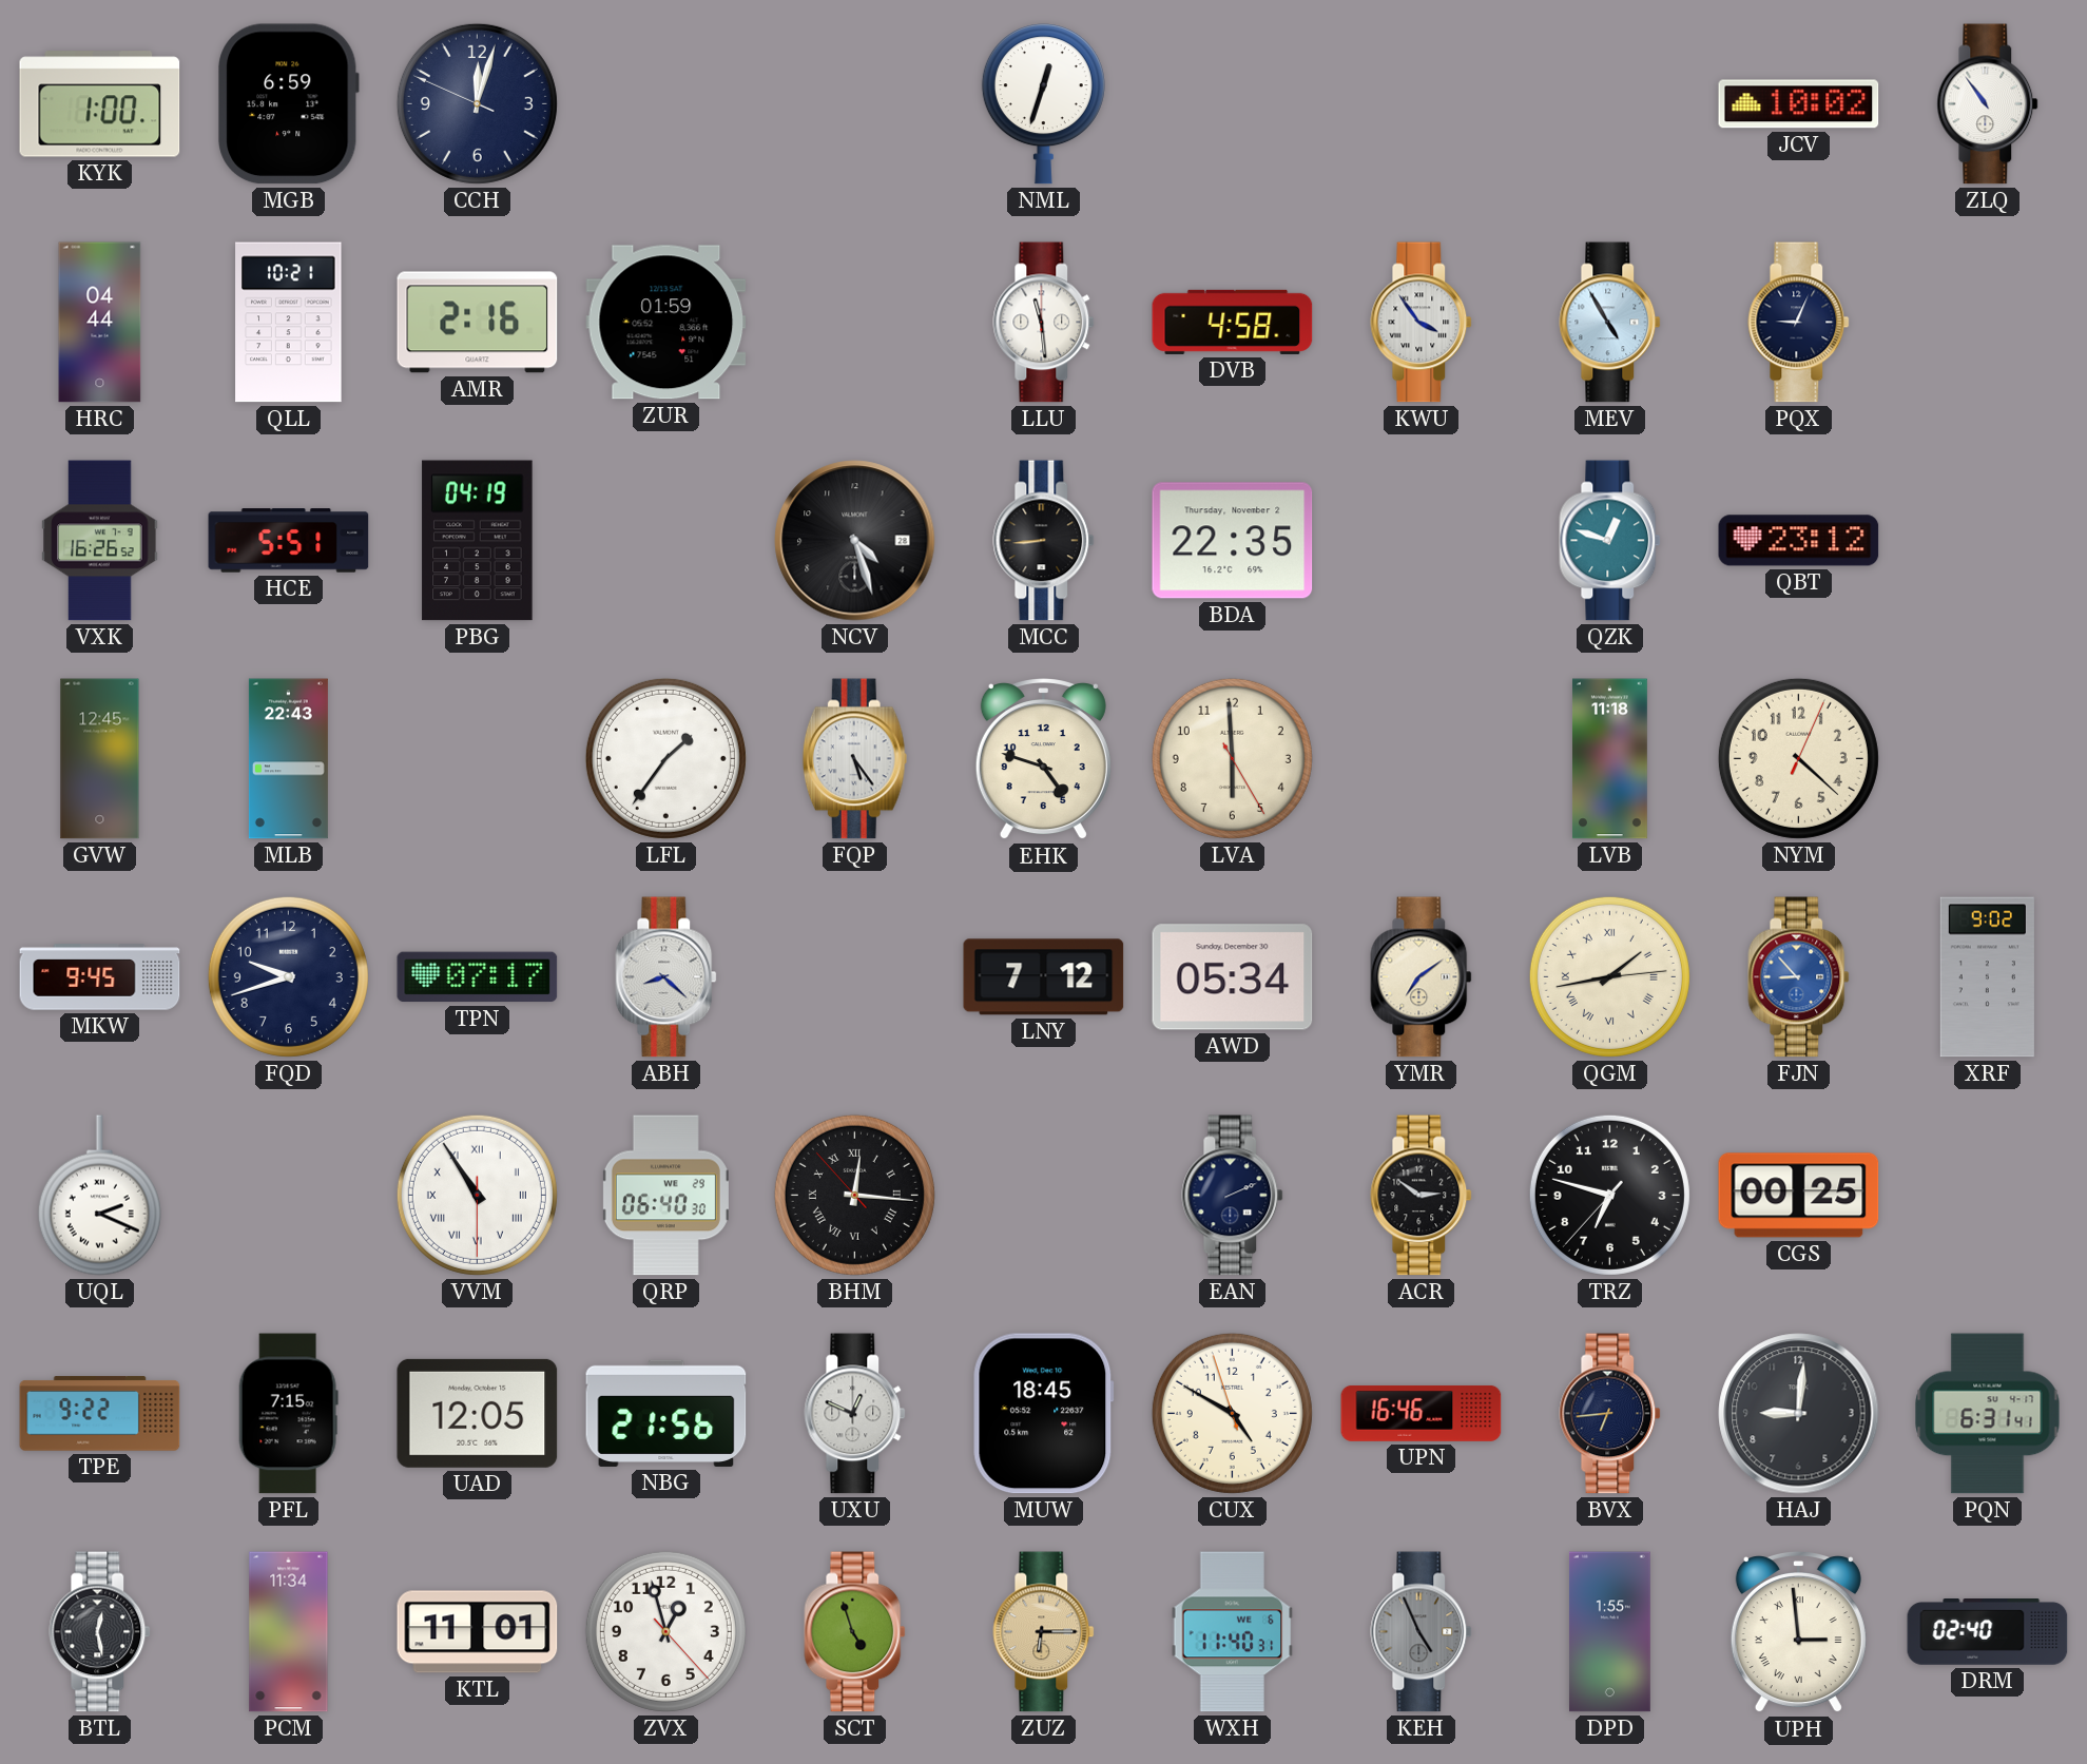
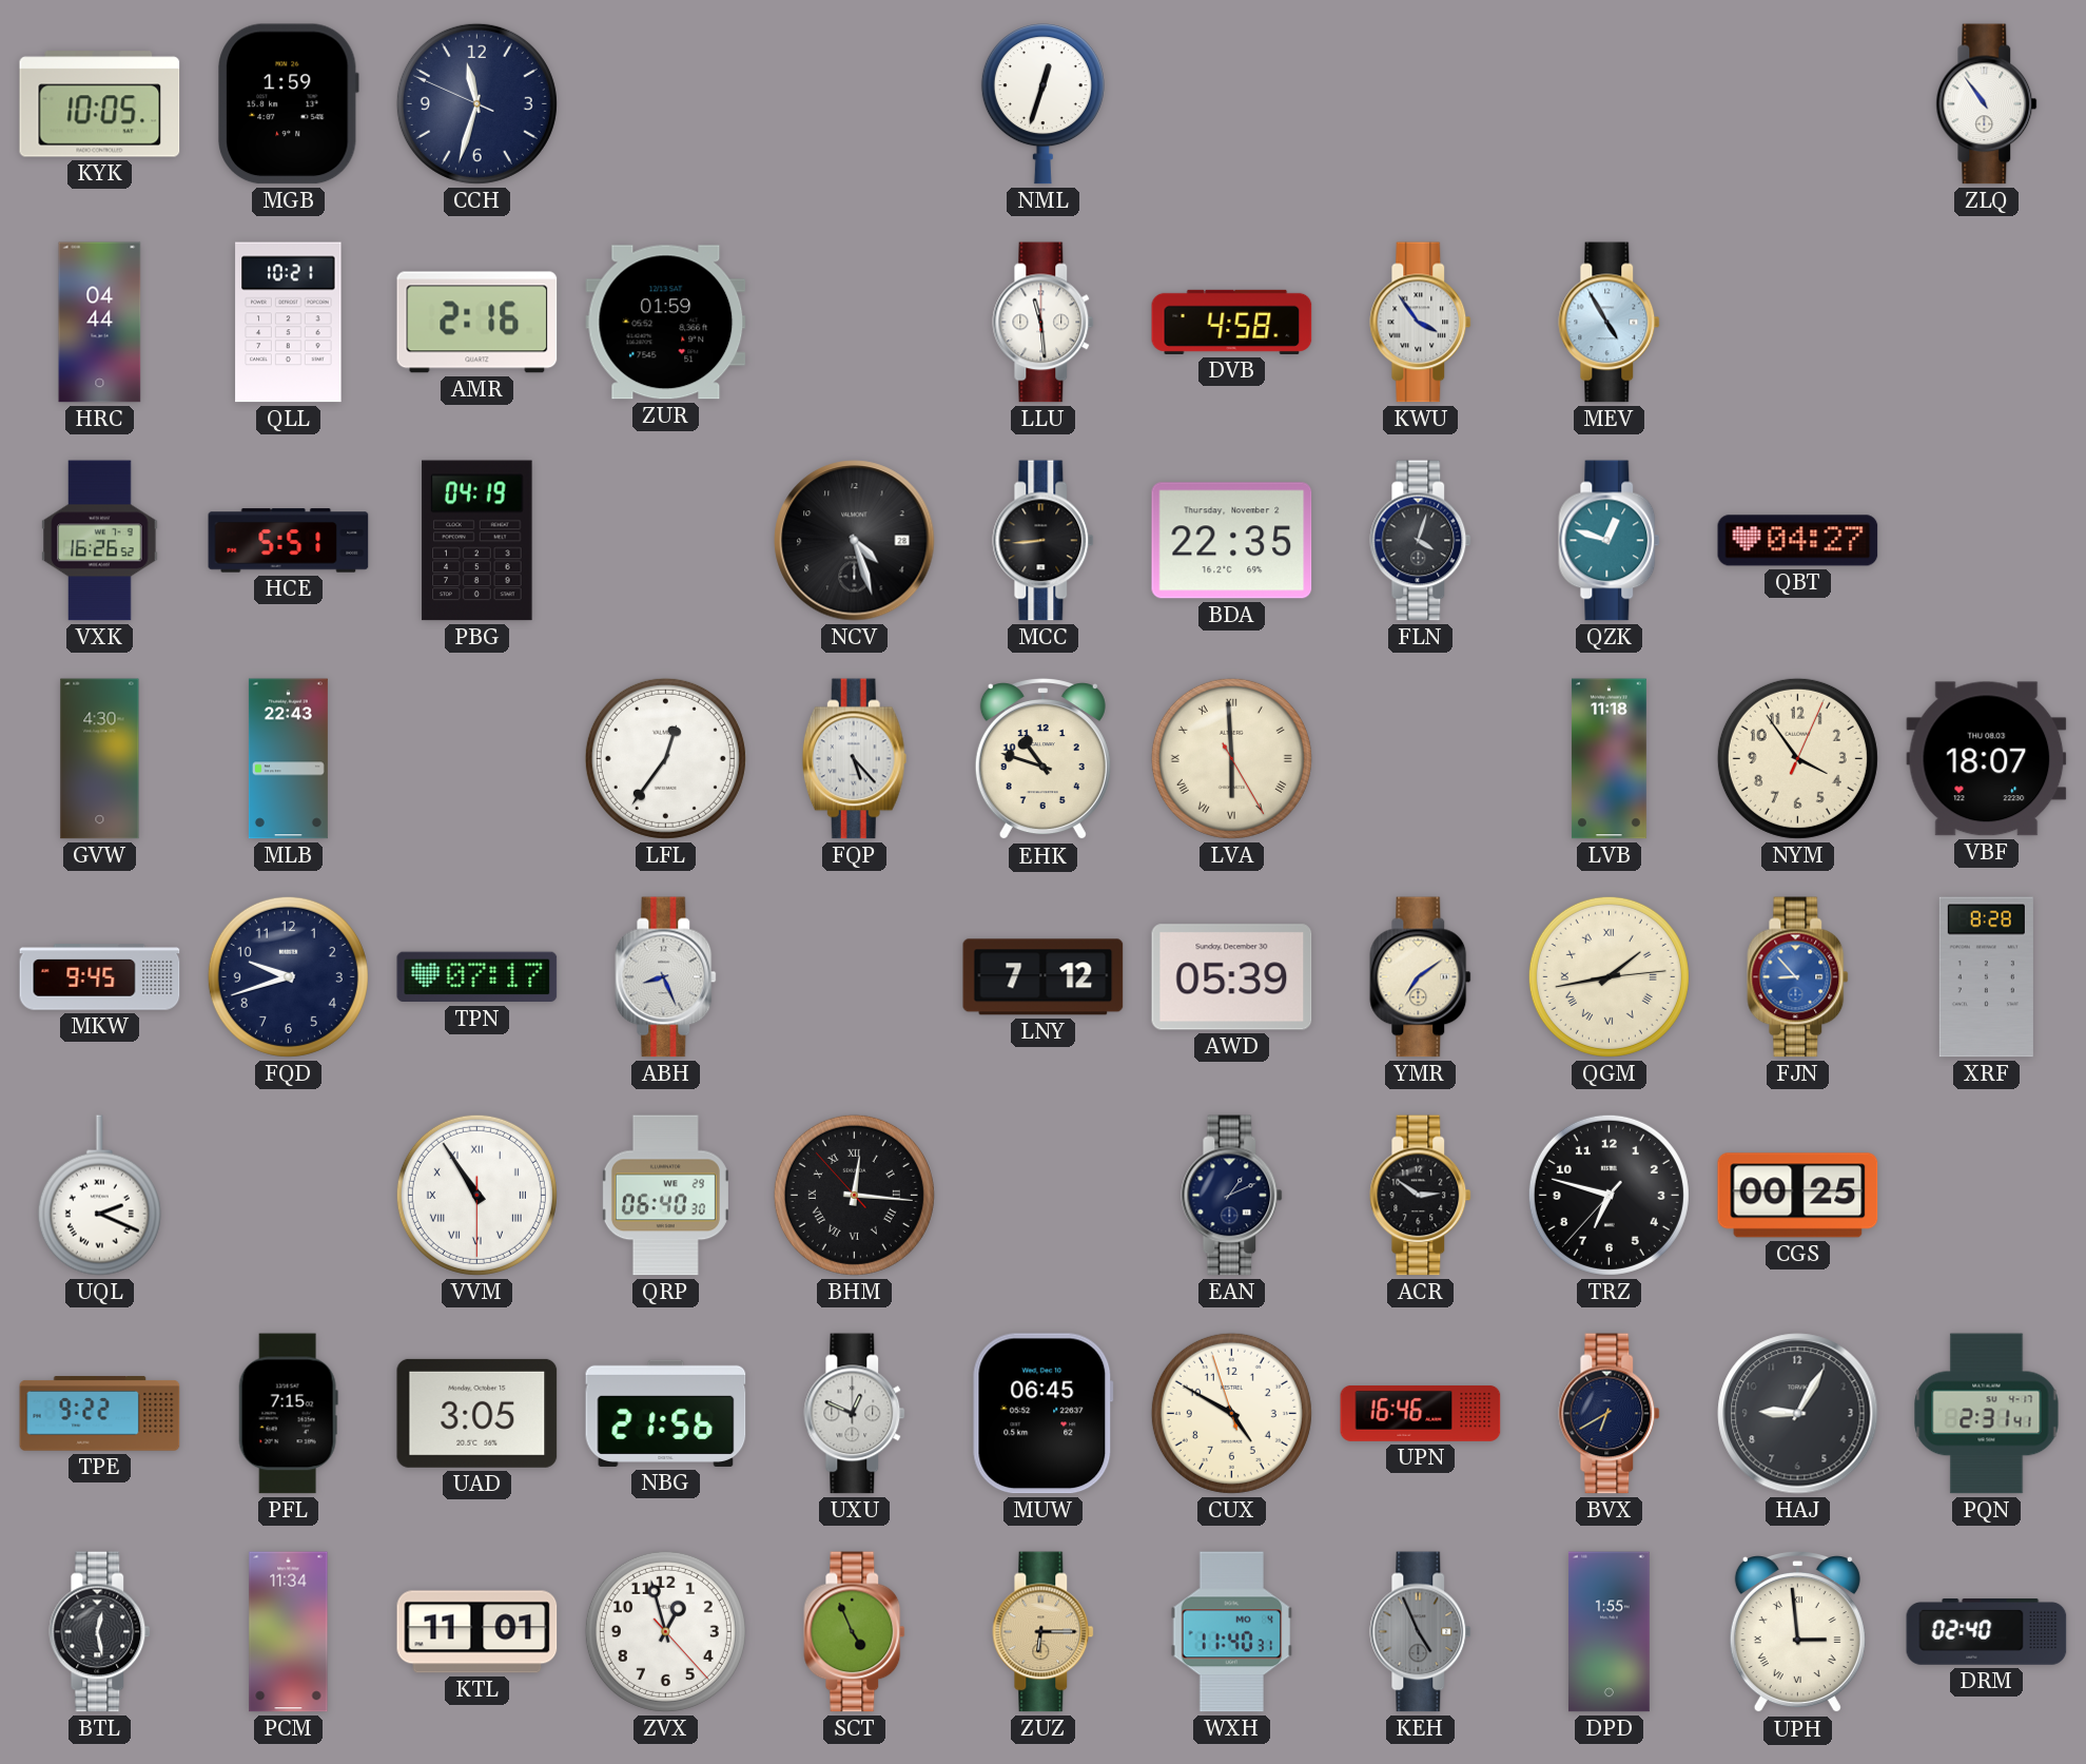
KYK: 1:00 -> 10:05 (100, 104)
MGB: 6:59 -> 1:59 (289, 104)
CCH: 12:02 -> 11:32 (476, 103)
JCV: 10:02 -> none (1799, 104)
PQX: 9:04 -> none (1799, 323)
FLN: none -> 4:03 (1421, 541)
QBT: 23:12 -> 04:27 (1798, 541)
GVW: 12:45 -> 4:30 (100, 759)
LFL: 1:36 -> 12:36 (665, 758)
FQP: 5:24 -> 5:23 (854, 759)
EHK: 4:48 -> 10:48 (1042, 760)
LVA numerals: Arabic -> Roman (1231, 758)
NYM: 4:22 -> 3:54 (1797, 758)
VBF: none -> 18:07 (1987, 759)
ABH: 8:22 -> 8:26 (666, 977)
AWD: 05:34 -> 05:39 (1232, 977)
XRF: 9:02 -> 8:28 (1986, 977)
EAN: 2:11 -> 1:11 (1232, 1196)
UAD: 12:05 -> 3:05 (477, 1413)
MUW: 18:45 -> 06:45 (1044, 1414)
BVX: 6:44 -> 6:40 (1610, 1414)
HAJ: 9:01 -> 9:05 (1798, 1414)
PQN: 6:31 -> 2:31 (1987, 1414)
SCT: 4:57 -> 4:56 (855, 1632)
WXH date: WE 6 -> MO 4 (1232, 1632)
